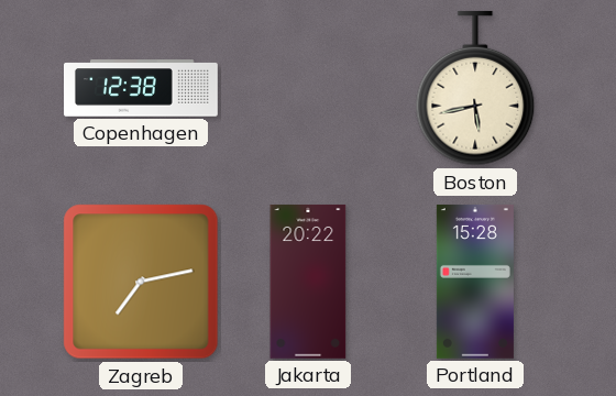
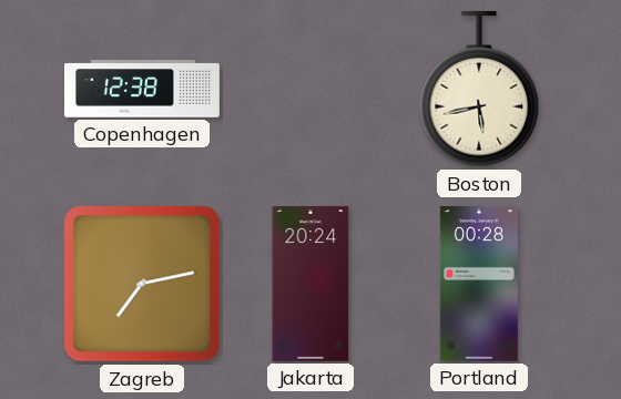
Jakarta: 20:22 -> 20:24 (310, 284)
Portland: 15:28 -> 00:28 (479, 284)
